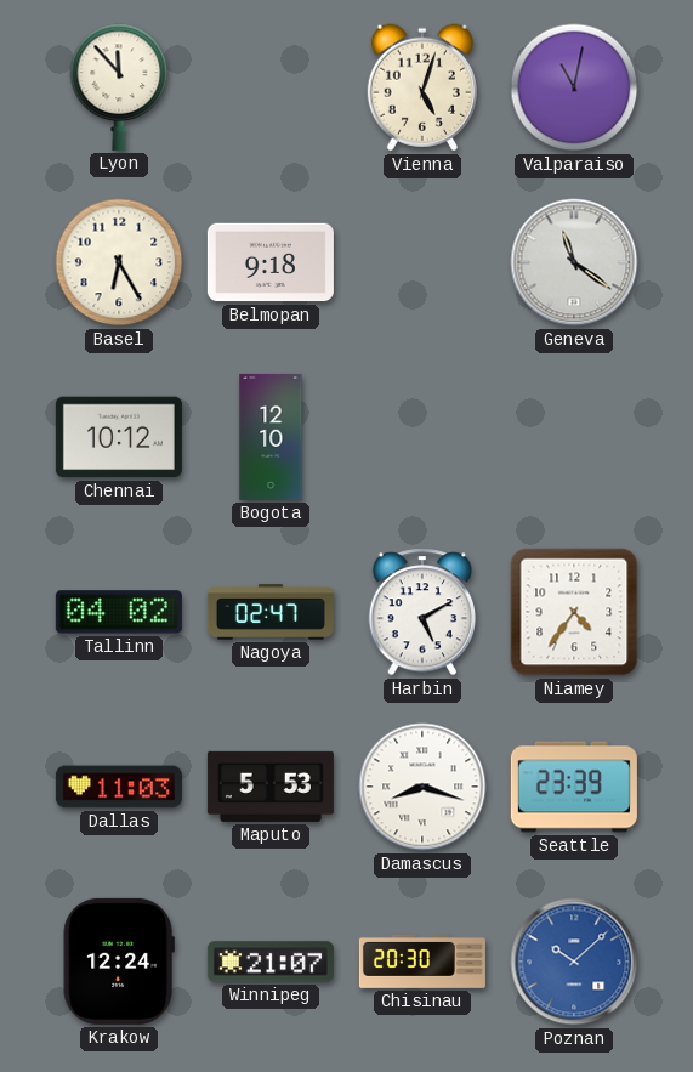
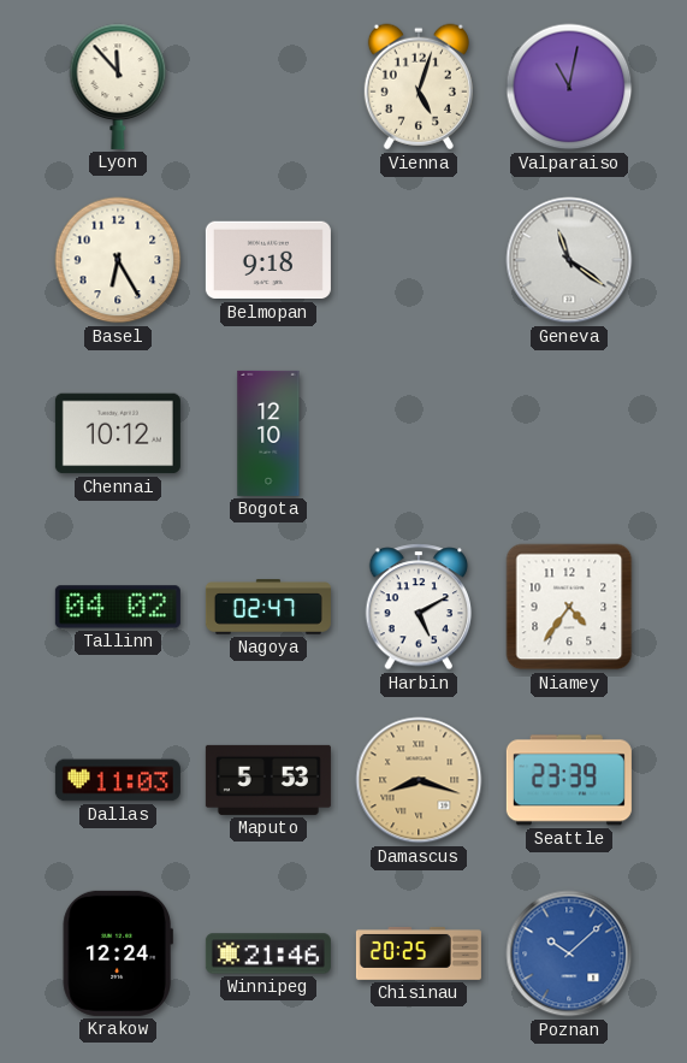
Damascus dial: white -> champagne (419, 780)
Winnipeg: 21:07 -> 21:46 (268, 953)
Chisinau: 20:30 -> 20:25 (419, 953)
